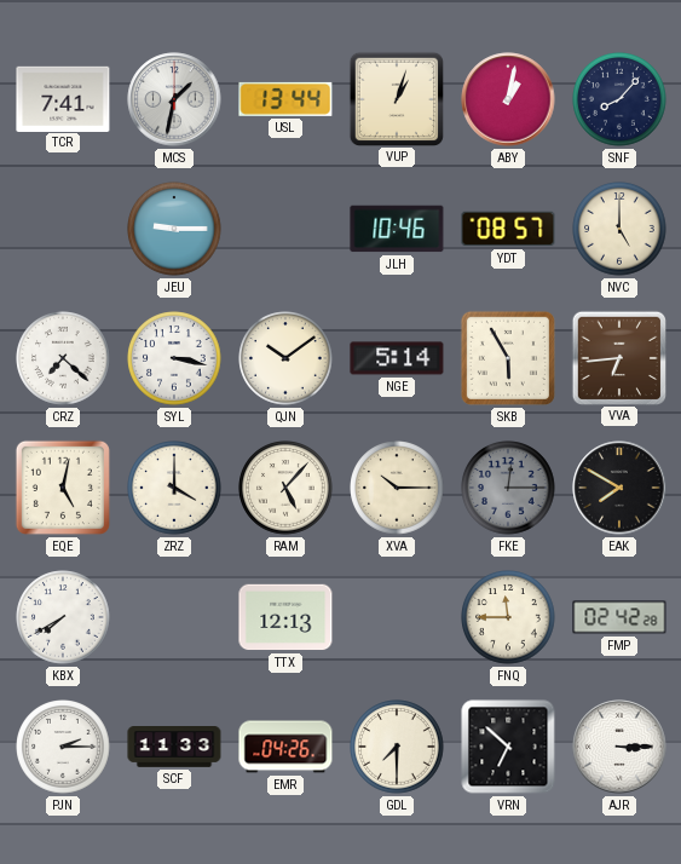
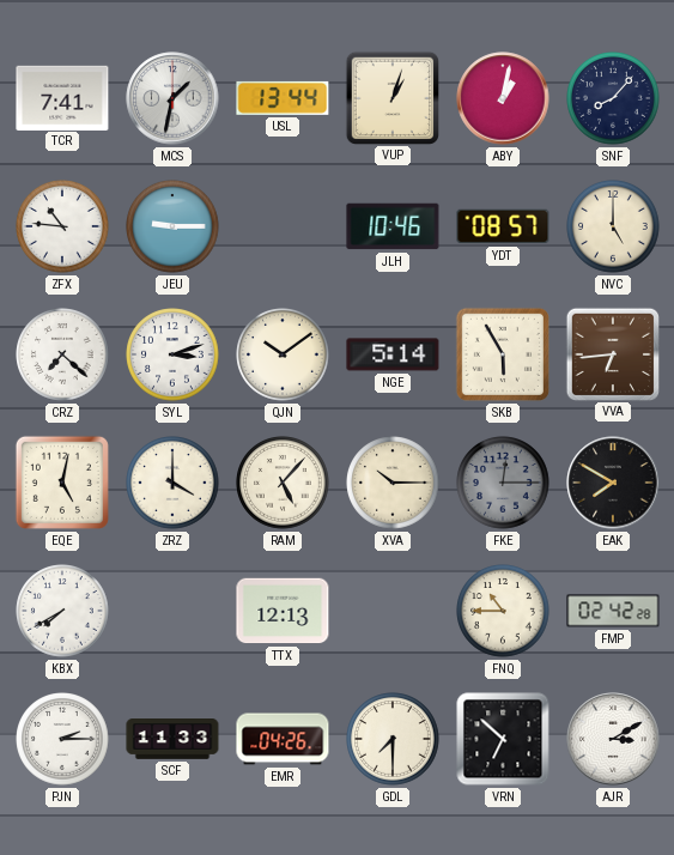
ZFX: none -> 10:46 (62, 226)
SYL: 3:17 -> 3:12 (172, 354)
FNQ: 11:45 -> 10:45 (503, 611)
AJR: 3:15 -> 3:10 (613, 739)
